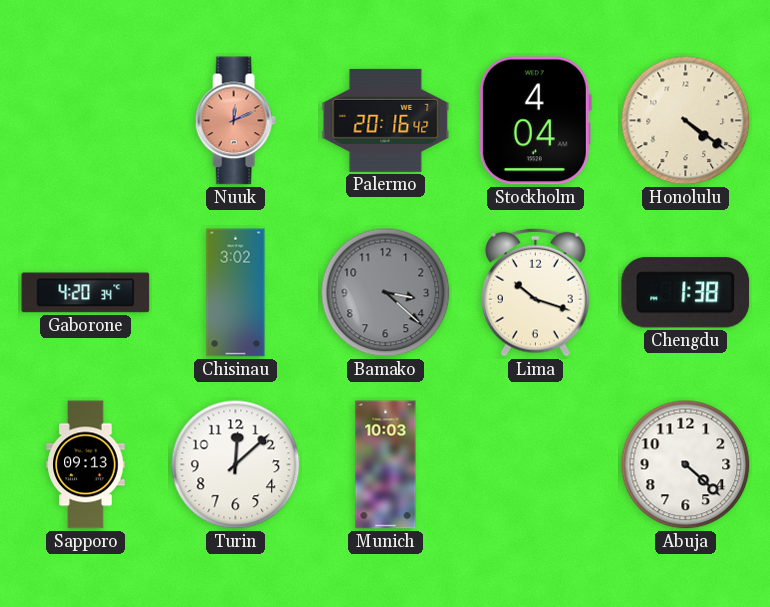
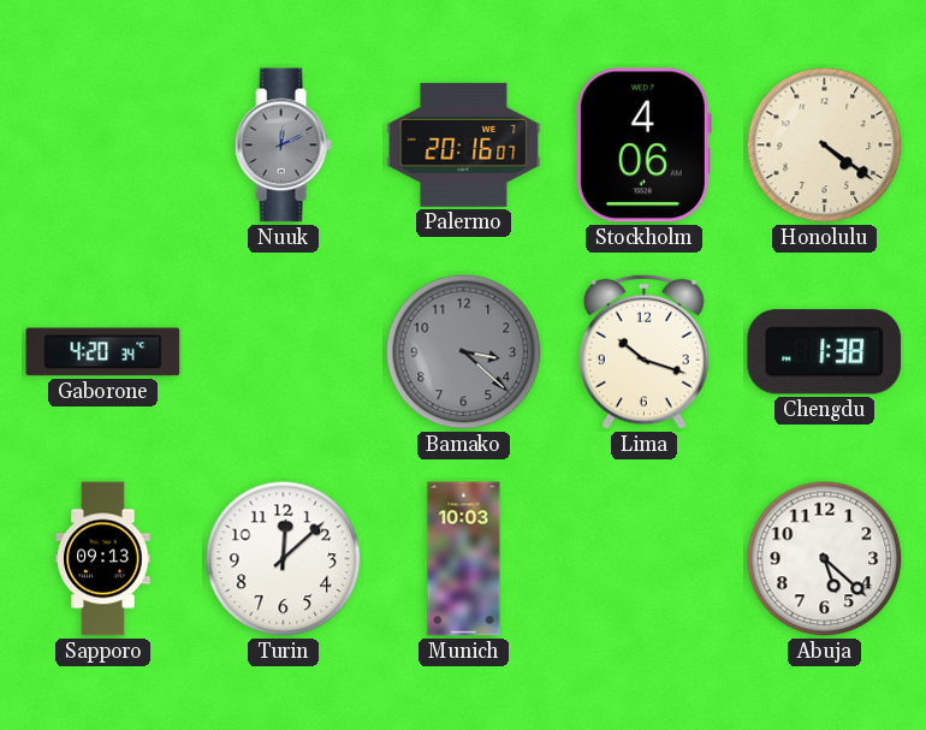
Nuuk dial: salmon -> grey (283, 146)
Palermo: 20:16:42 -> 20:16:07 (464, 144)
Stockholm: 4:04 -> 4:06 (643, 146)
Chisinau: 3:02 -> none (236, 293)
Abuja: 4:22 -> 5:22 (825, 559)
